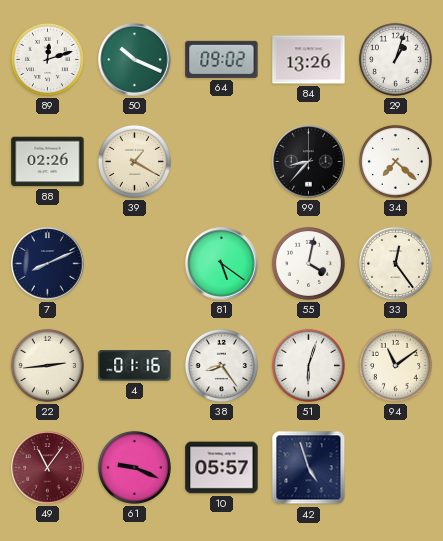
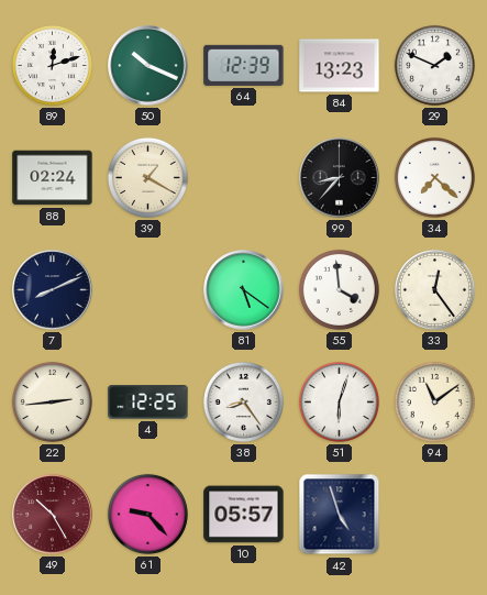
64: 09:02 -> 12:39 (244, 65)
84: 13:26 -> 13:23 (340, 66)
29: 1:03 -> 1:49 (434, 65)
88: 02:26 -> 02:24 (53, 178)
55: 4:02 -> 3:59 (339, 289)
4: 01:16 -> 12:25 (148, 403)
49: 11:06 -> 10:25 (53, 515)
61: 9:19 -> 9:23 (147, 514)
